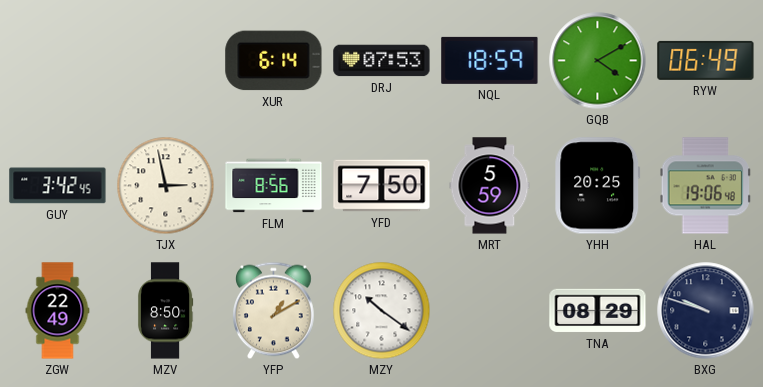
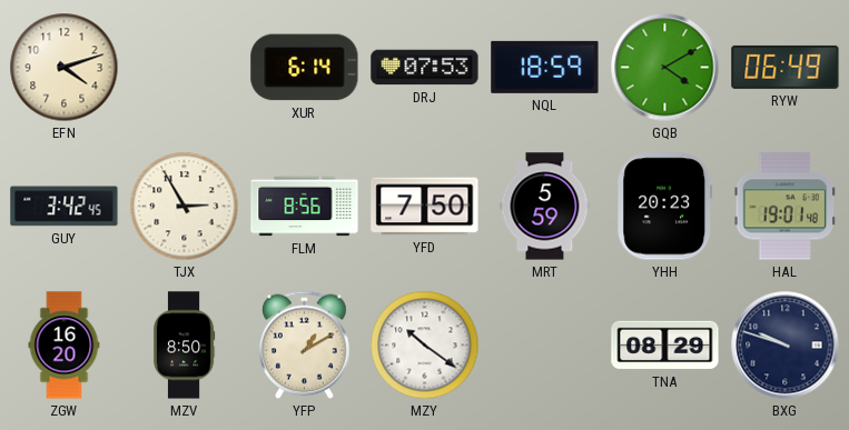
EFN: none -> 4:12 (65, 68)
TJX: 2:58 -> 2:55 (185, 207)
YHH: 20:25 -> 20:23 (665, 207)
HAL: 19:06 -> 19:01 (784, 207)
ZGW: 22:49 -> 16:20 (65, 346)
